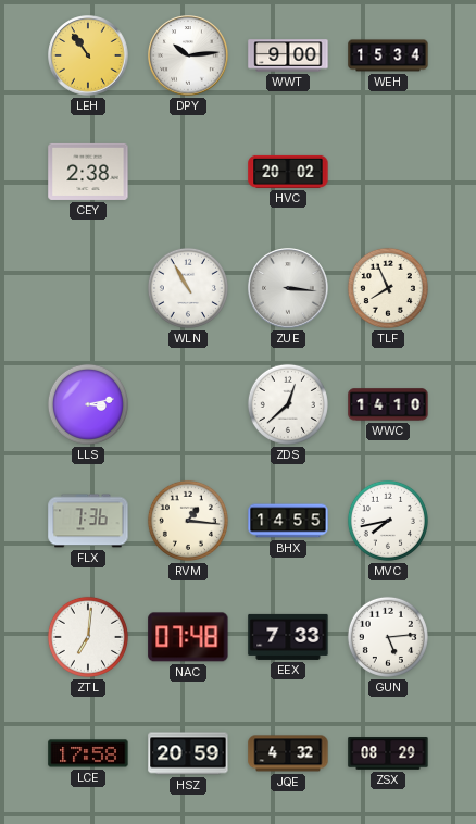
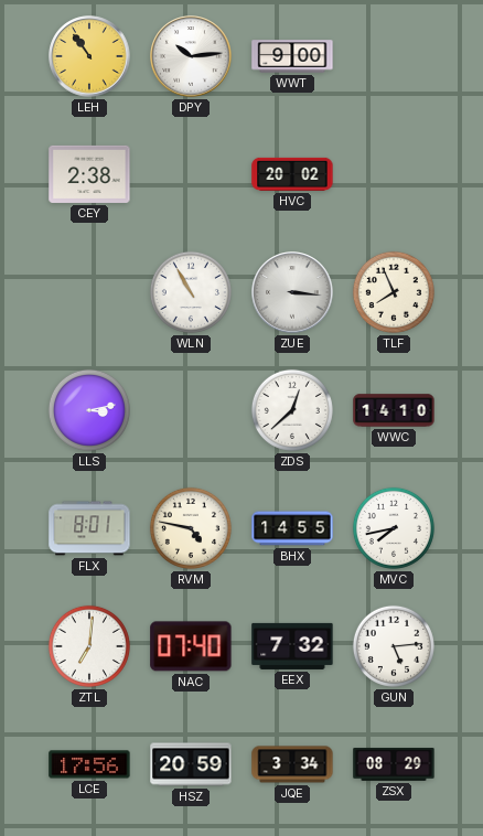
WEH: 15:34 -> none (388, 55)
FLX: 7:36 -> 8:01 (89, 528)
RVM: 1:16 -> 4:47 (191, 528)
NAC: 07:48 -> 07:40 (191, 646)
EEX: 7:33 -> 7:32 (292, 646)
LCE: 17:58 -> 17:56 (89, 764)
JQE: 4:32 -> 3:34 (292, 764)
